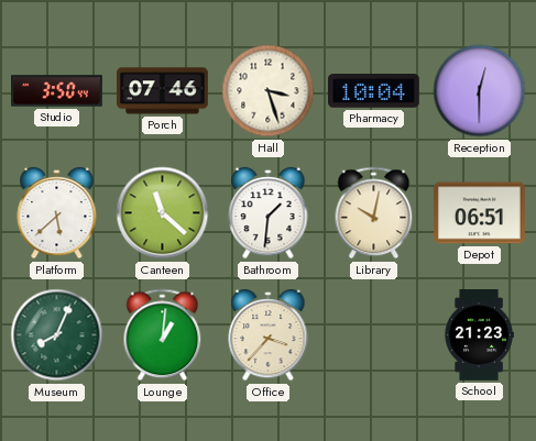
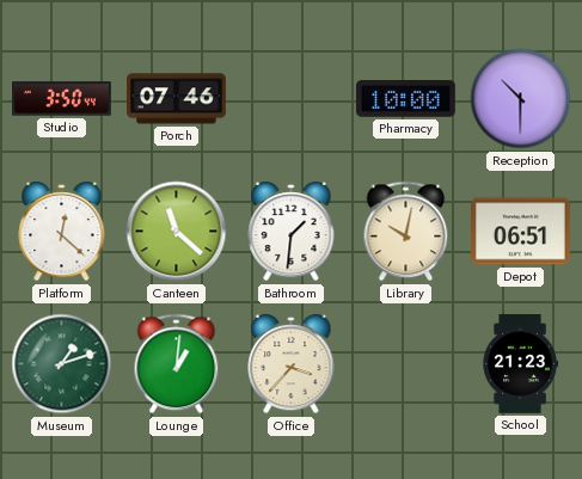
Hall: 3:27 -> none (269, 91)
Pharmacy: 10:04 -> 10:00 (406, 99)
Reception: 12:30 -> 10:30 (521, 99)
Platform: 5:38 -> 12:22 (62, 232)
Museum: 8:04 -> 1:12 (62, 364)
